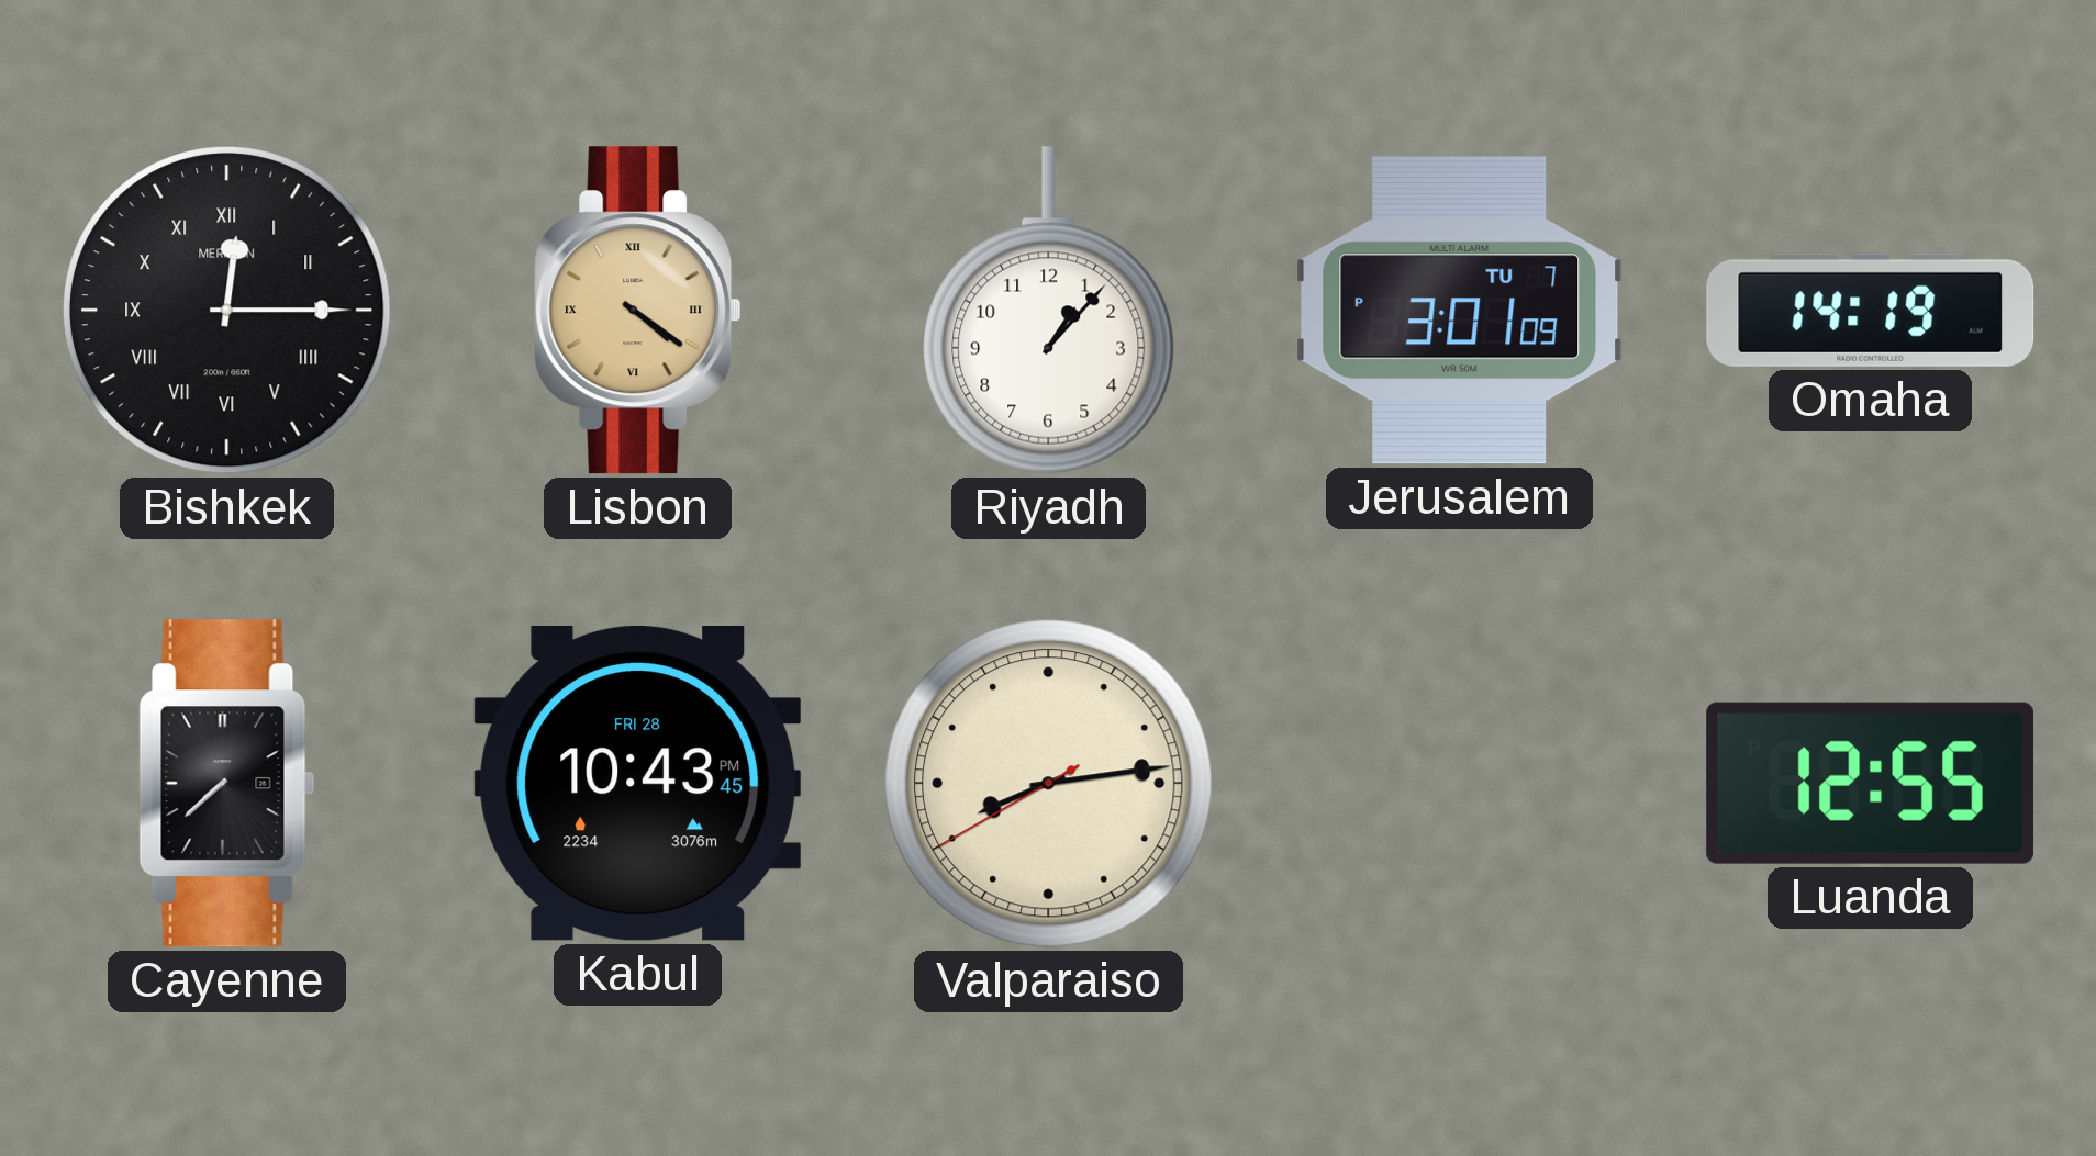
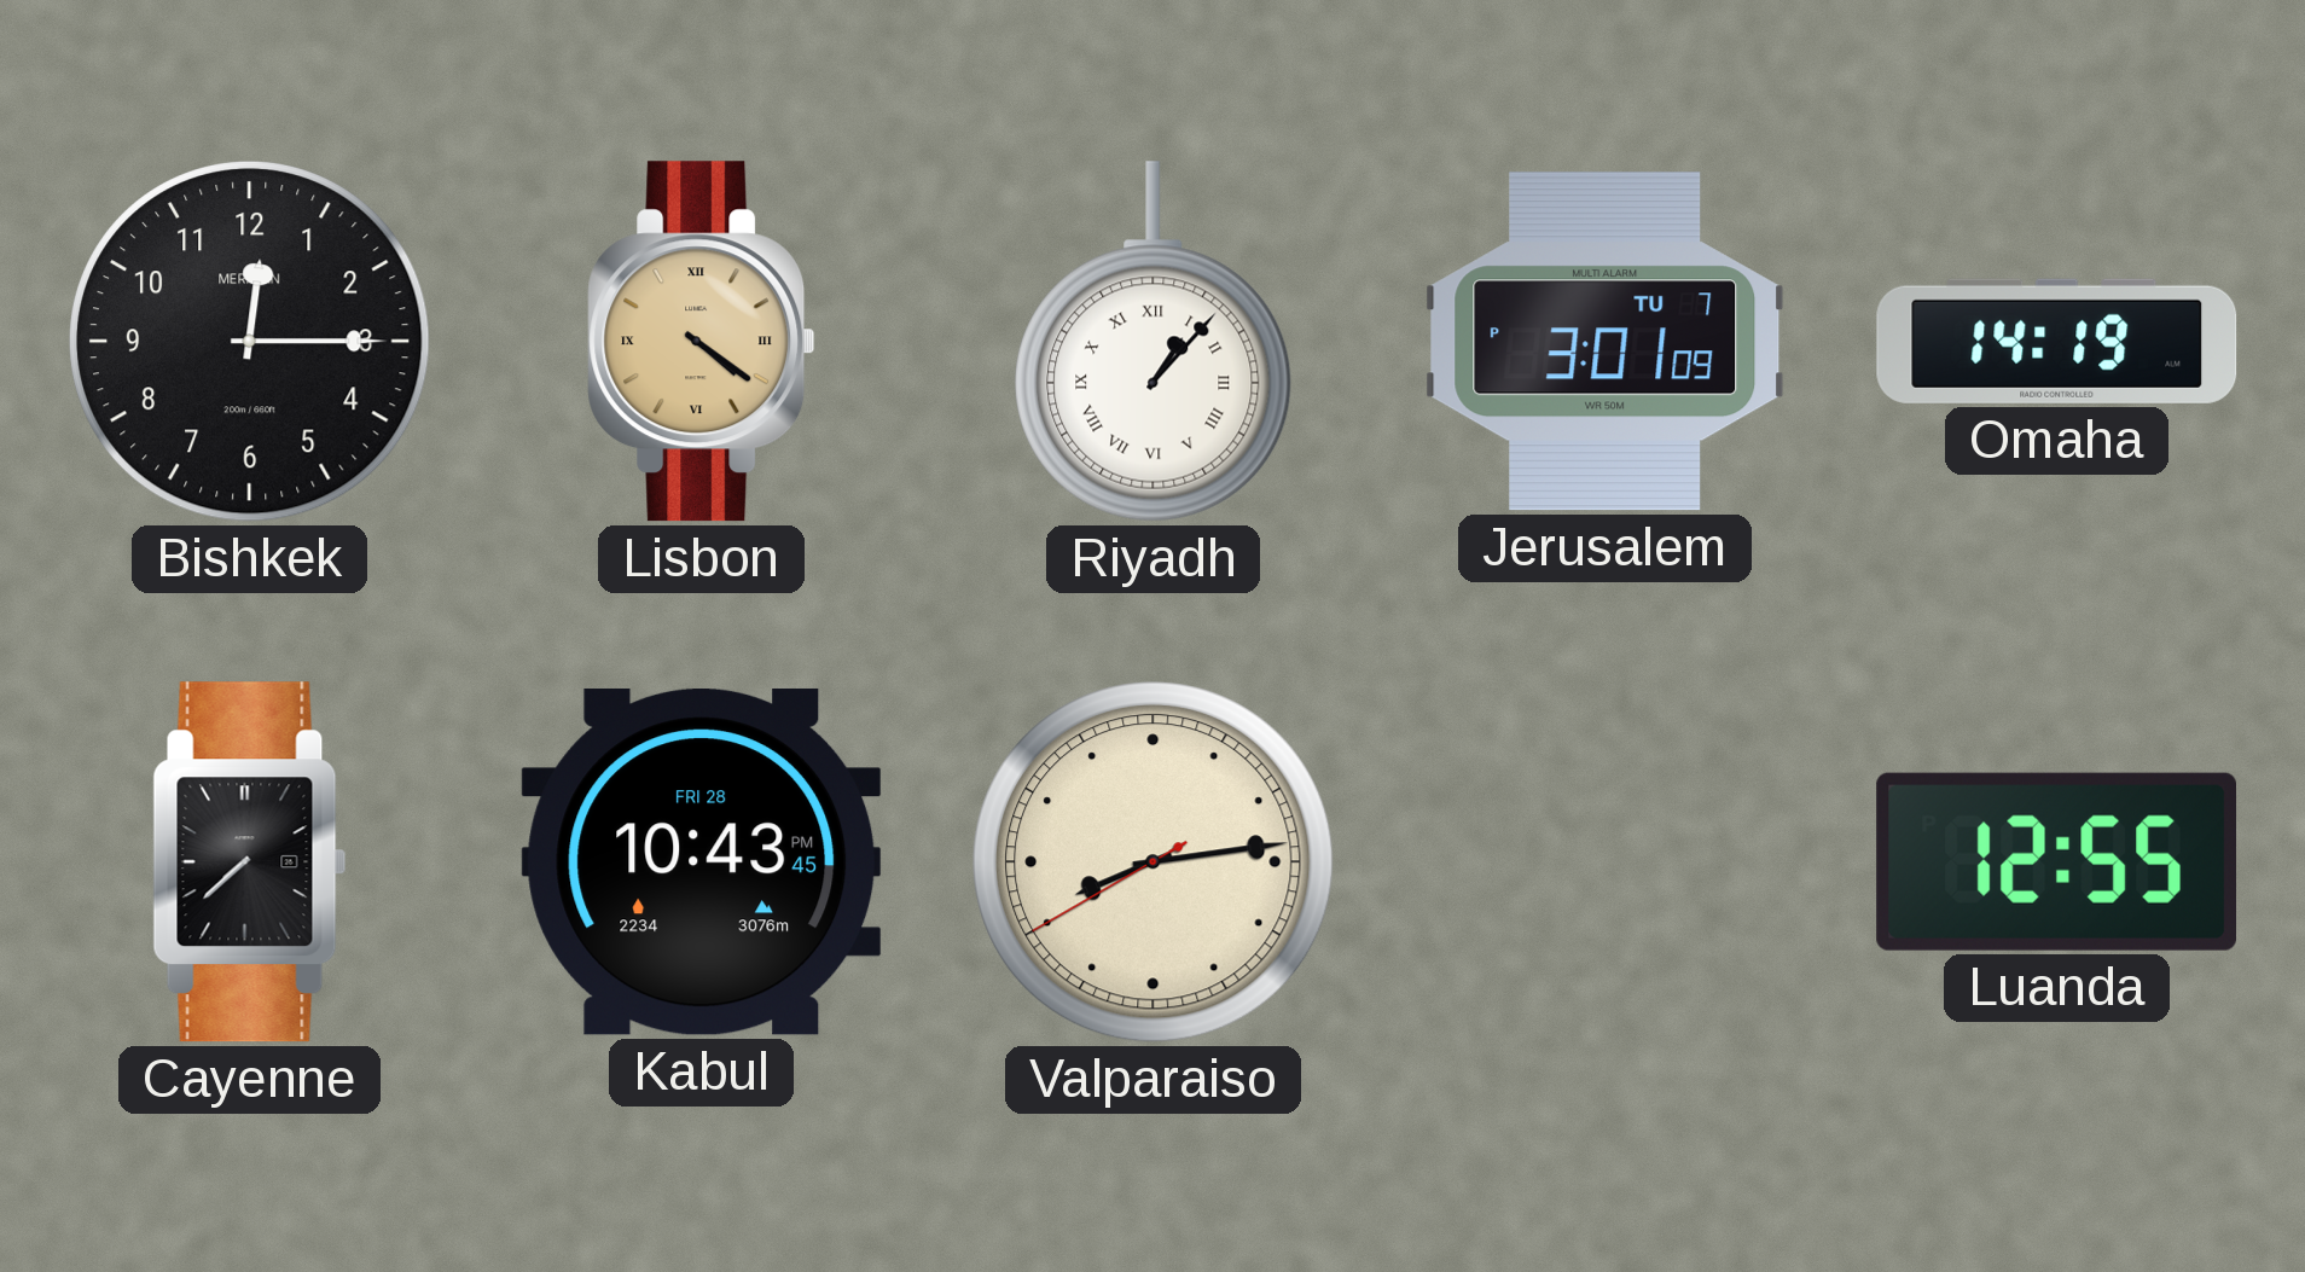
Bishkek numerals: Roman -> Arabic (250, 342)
Riyadh numerals: Arabic -> Roman (1154, 342)
